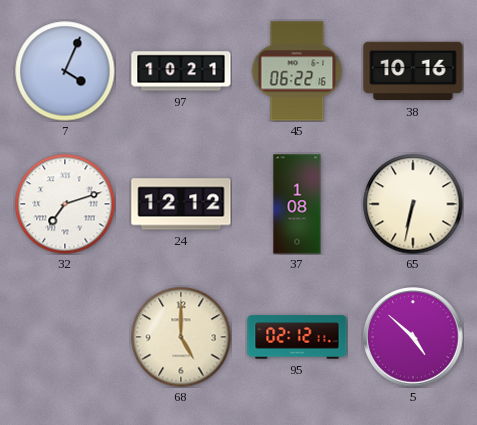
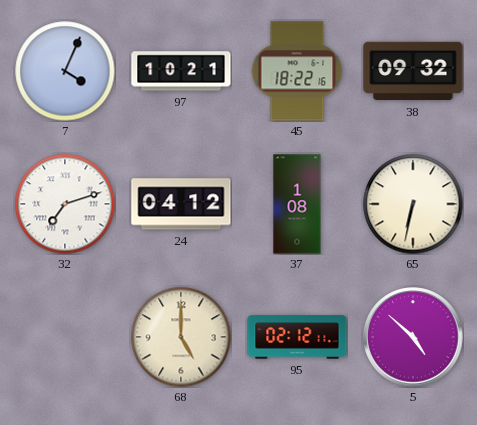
45: 06:22 -> 18:22 (297, 71)
38: 10:16 -> 09:32 (413, 71)
24: 12:12 -> 04:12 (181, 204)
